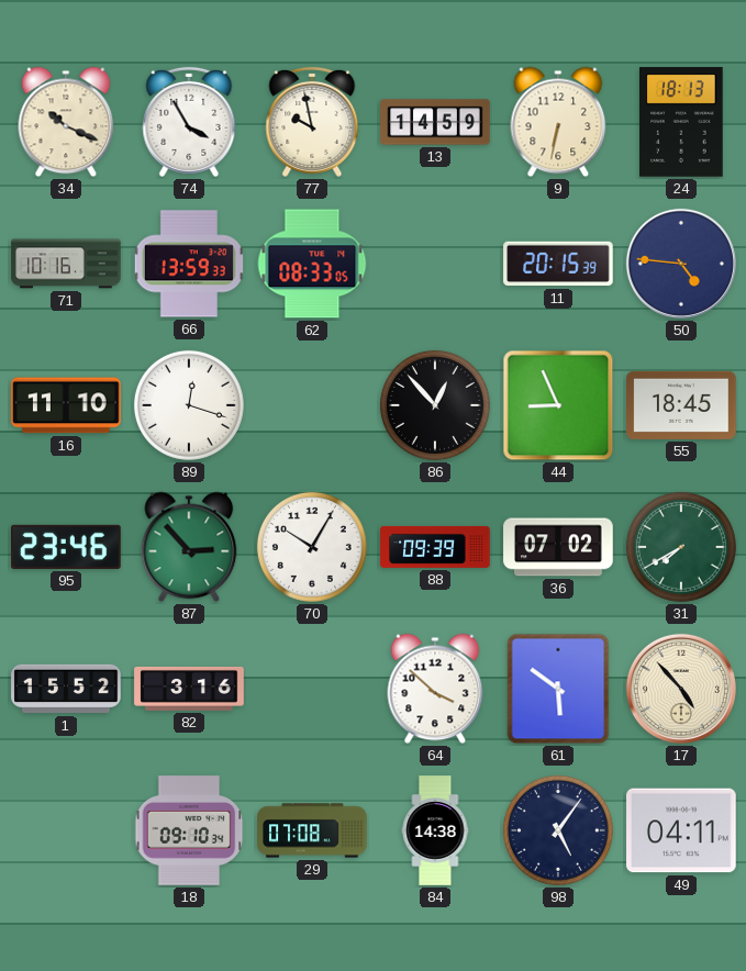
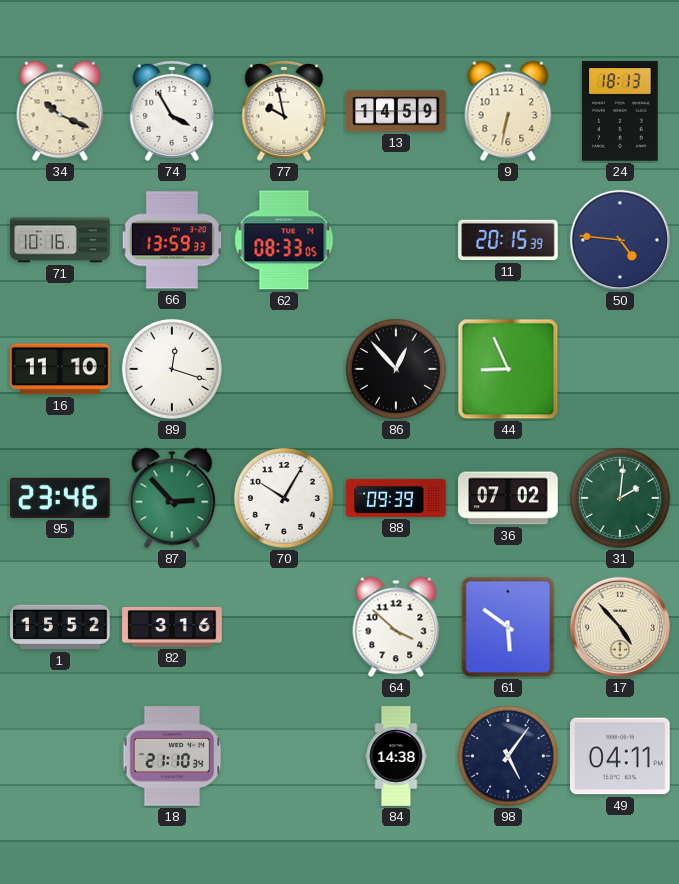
55: 18:45 -> none (681, 405)
31: 7:40 -> 2:01 (620, 498)
18: 09:10 -> 21:10 (172, 756)
29: 07:08 -> none (312, 830)
